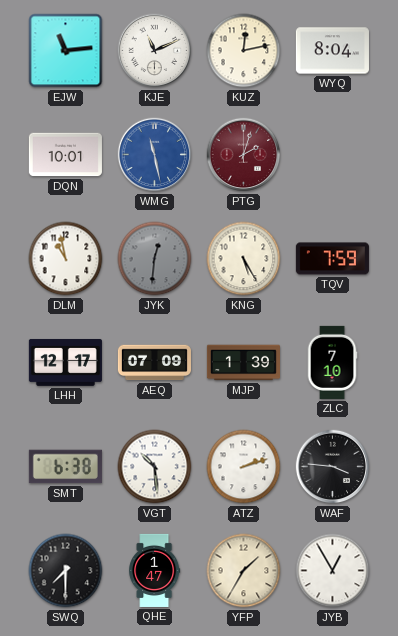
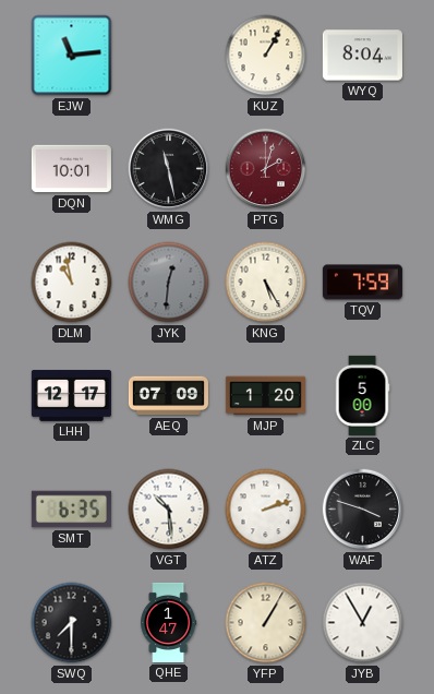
KJE: 11:11 -> none (155, 51)
KUZ: 12:13 -> 1:05 (266, 56)
WMG dial: blue -> black (169, 169)
MJP: 1:39 -> 1:20 (265, 396)
ZLC: 7:10 -> 5:00 (362, 395)
SMT: 6:38 -> 6:35 (71, 510)
WAF: 3:46 -> 3:48 (363, 510)
YFP: 1:35 -> 1:05 (266, 623)
